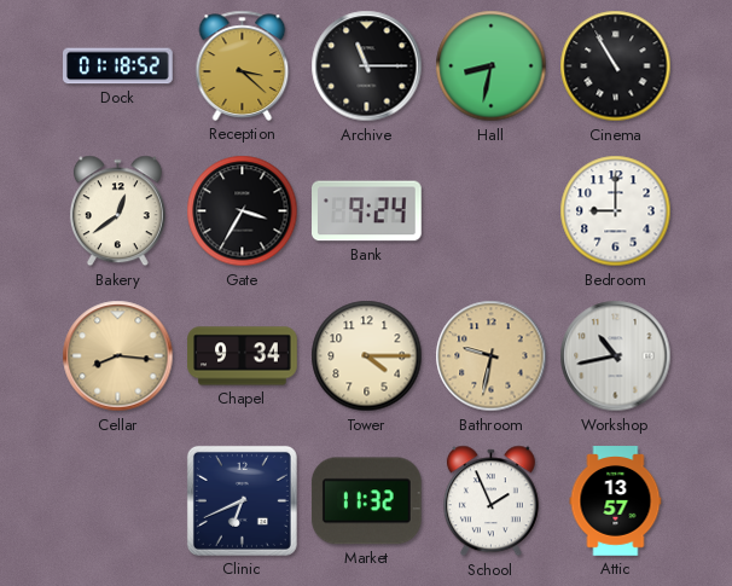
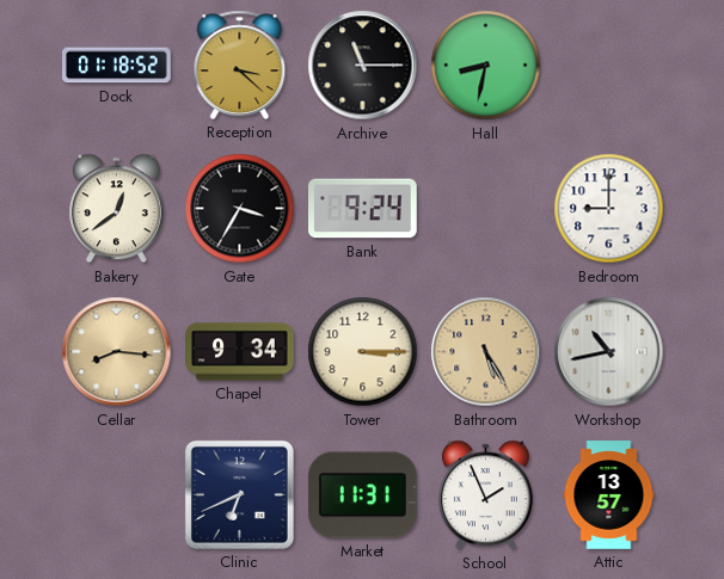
Cinema: 10:55 -> none (616, 66)
Tower: 4:15 -> 3:15 (363, 352)
Bathroom: 9:32 -> 5:25 (486, 352)
Market: 11:32 -> 11:31 (362, 495)
